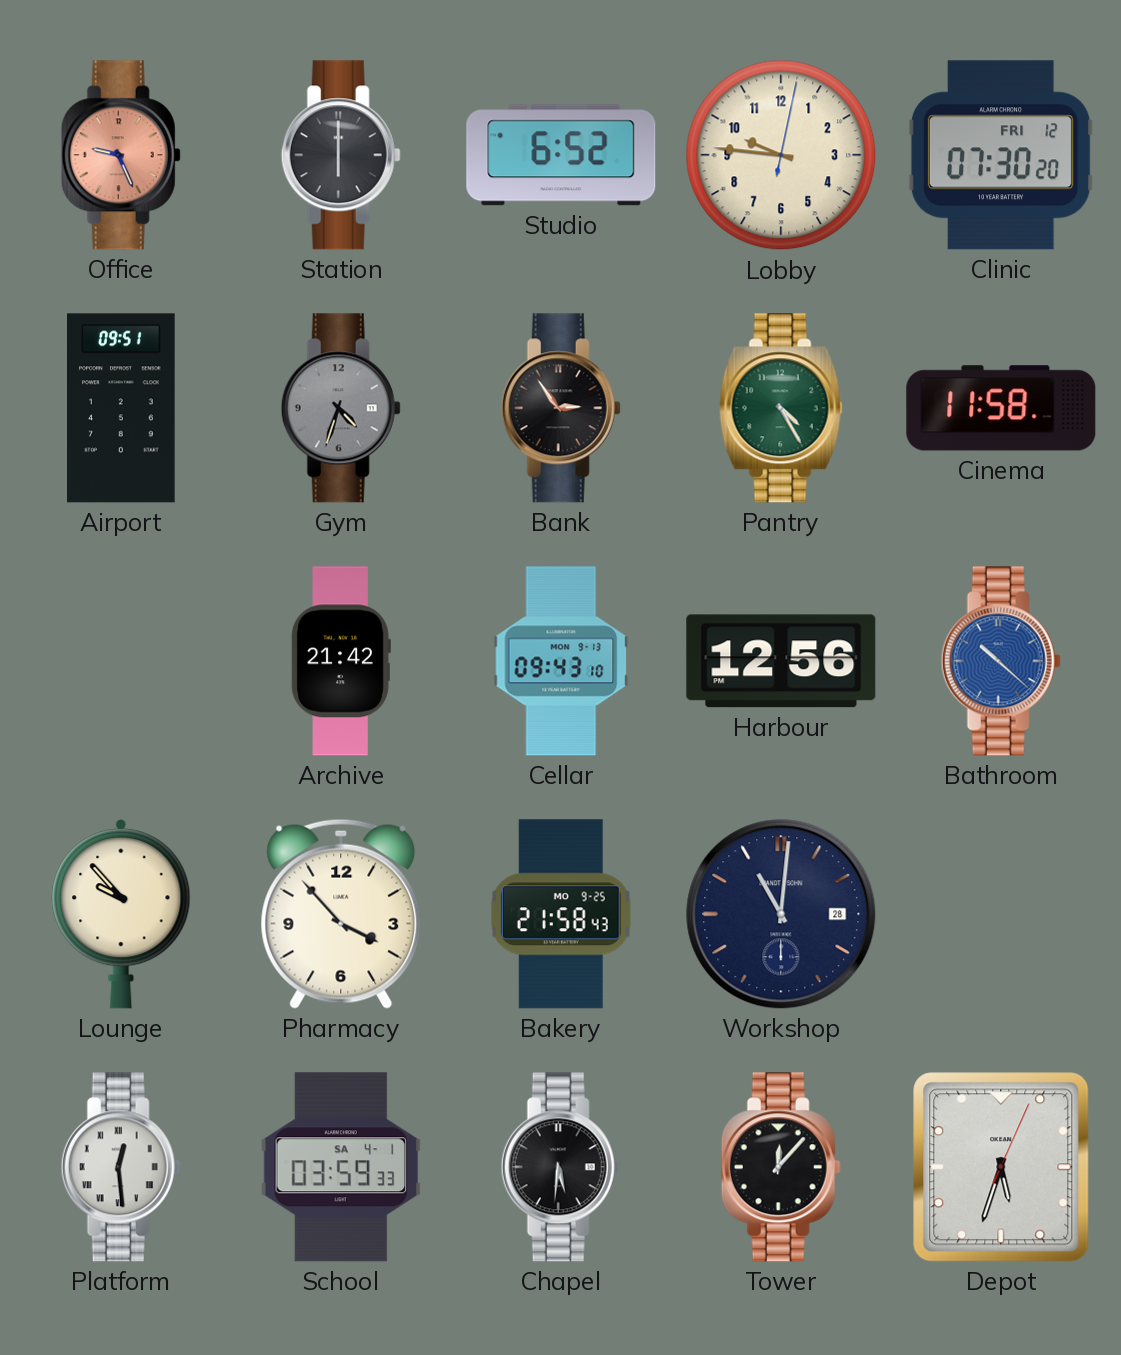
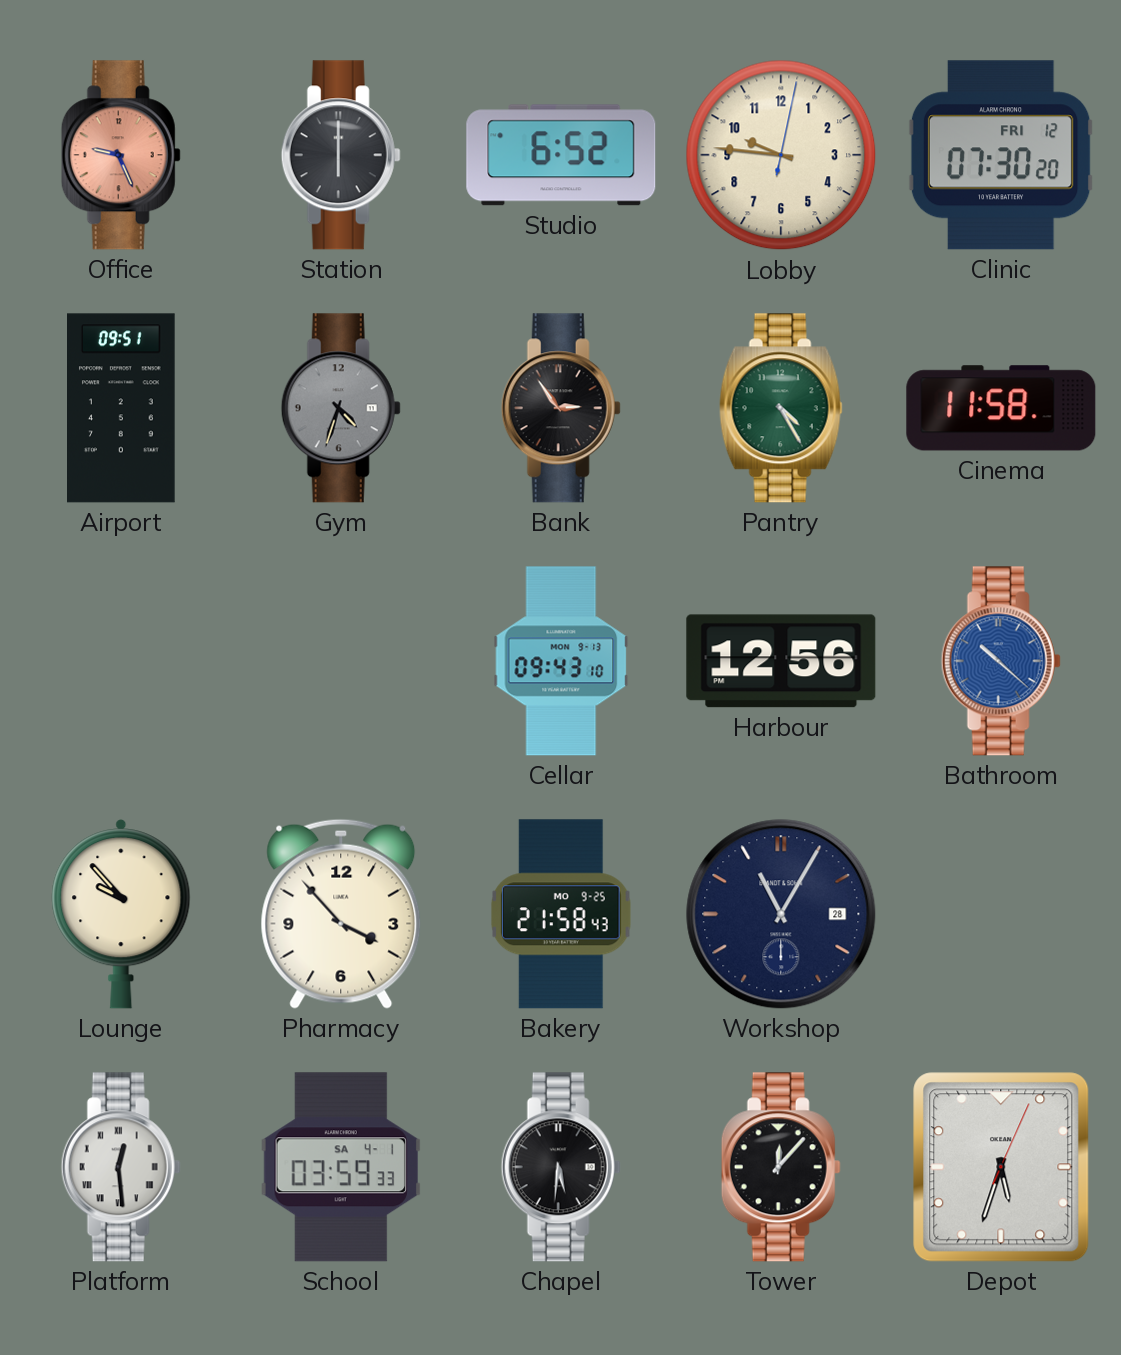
Archive: 21:42 -> none (341, 661)
Workshop: 11:01 -> 11:05 (781, 914)
